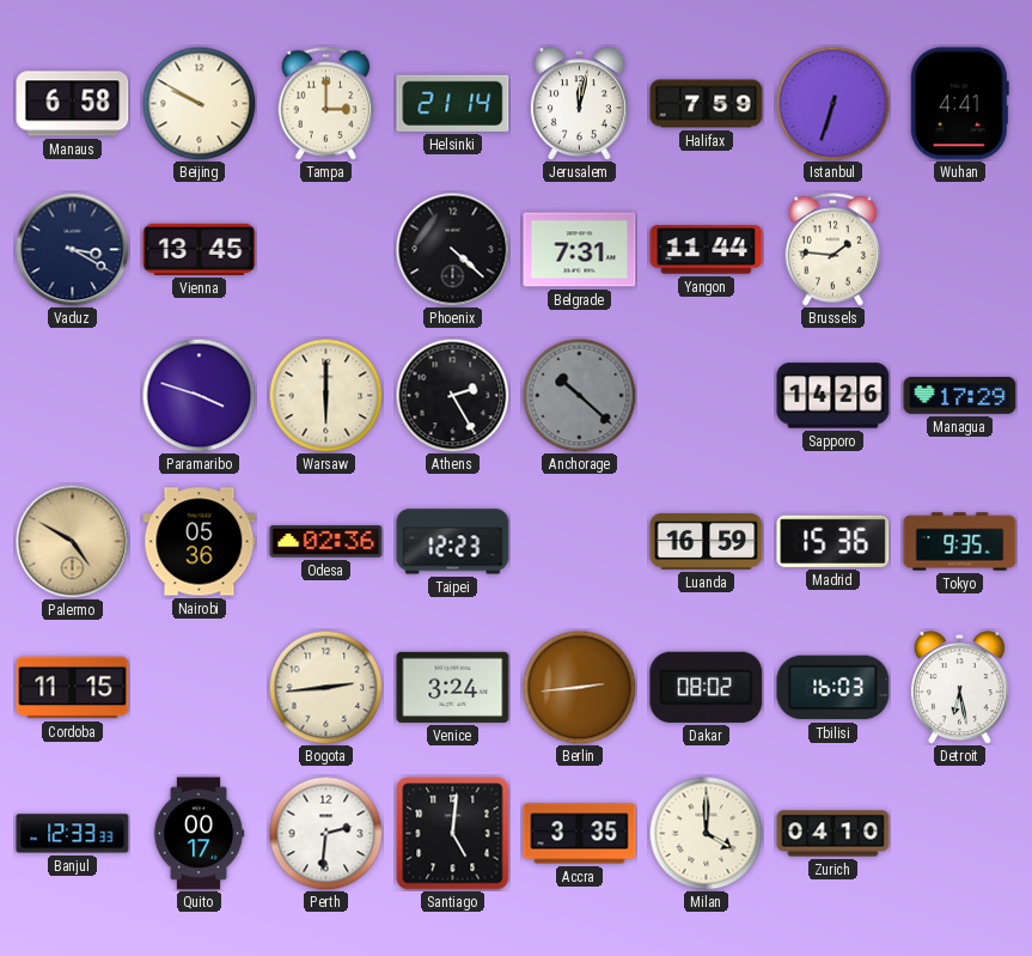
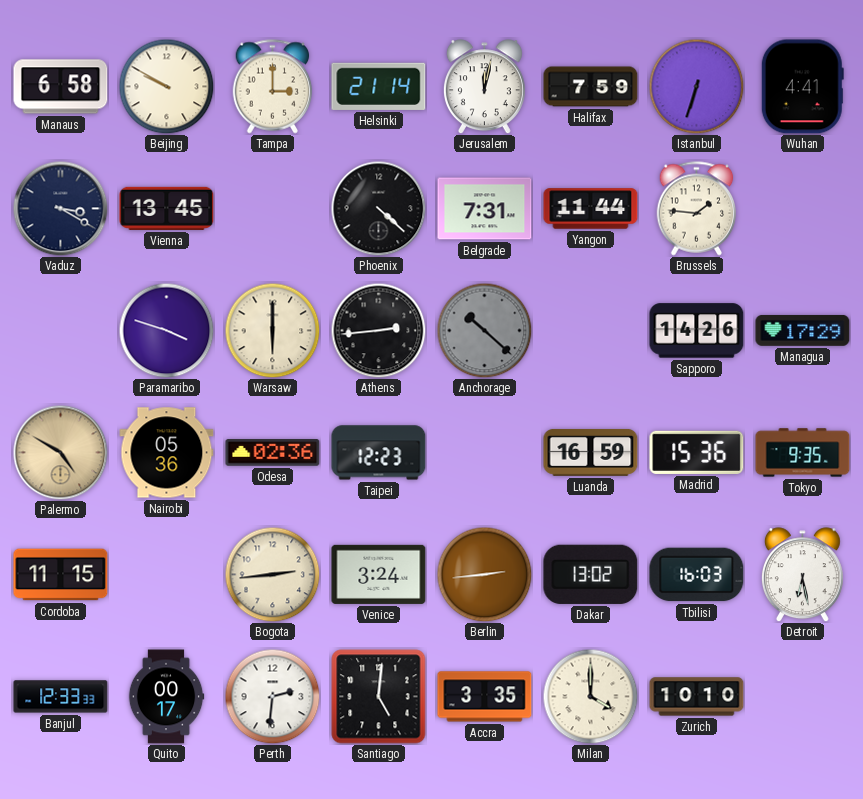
Athens: 2:25 -> 2:44 (378, 330)
Dakar: 08:02 -> 13:02 (591, 574)
Zurich: 04:10 -> 10:10 (697, 697)
